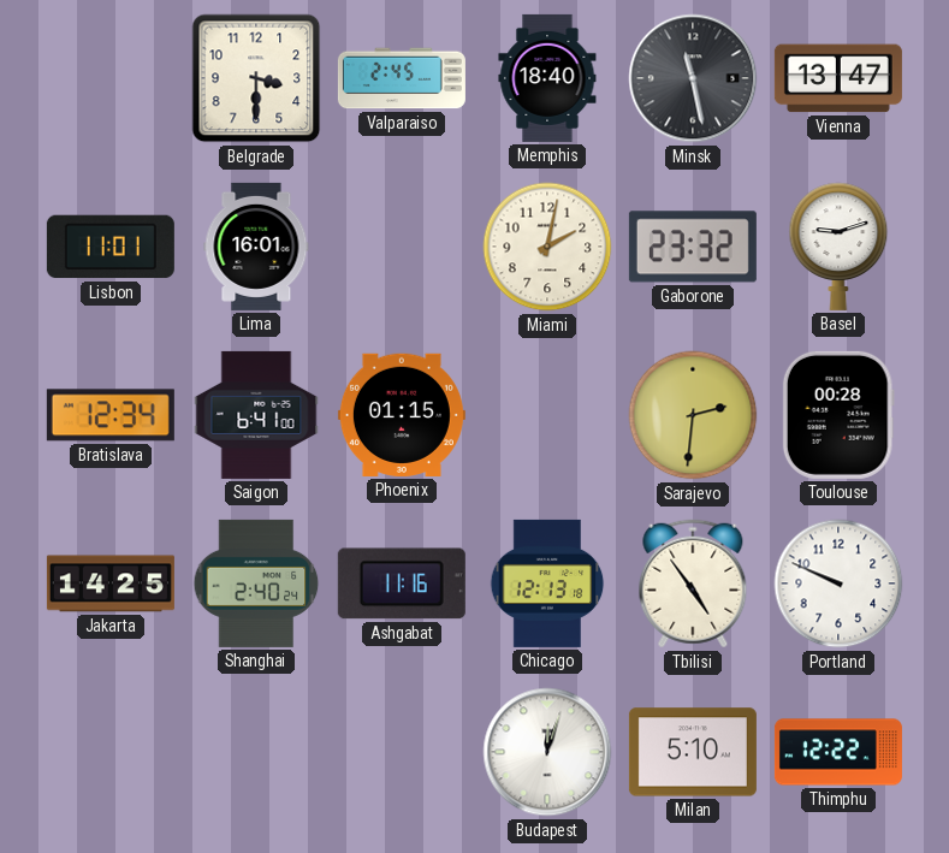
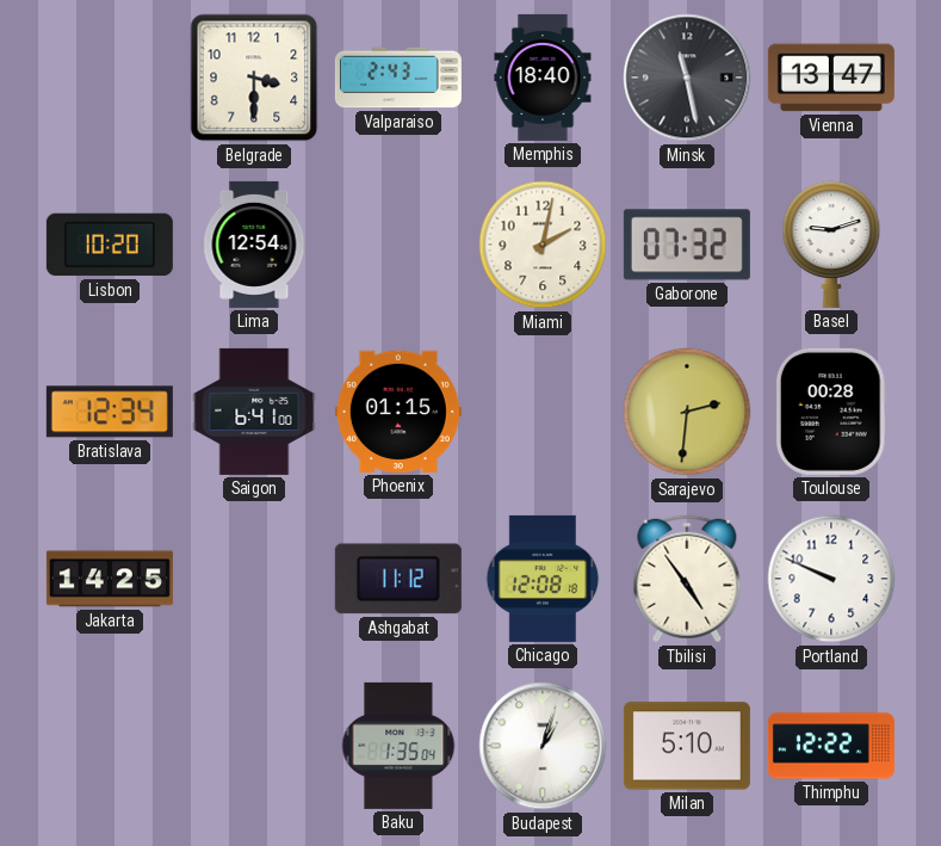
Valparaiso: 2:45 -> 2:43 (398, 78)
Lisbon: 11:01 -> 10:20 (110, 245)
Lima: 16:01 -> 12:54 (254, 245)
Gaborone: 23:32 -> 07:32 (687, 245)
Shanghai: 2:40 -> none (256, 584)
Ashgabat: 11:16 -> 11:12 (398, 579)
Chicago: 12:13 -> 12:08 (543, 579)
Baku: none -> 1:35 (398, 746)
Budapest: 12:03 -> 1:03 (543, 746)
